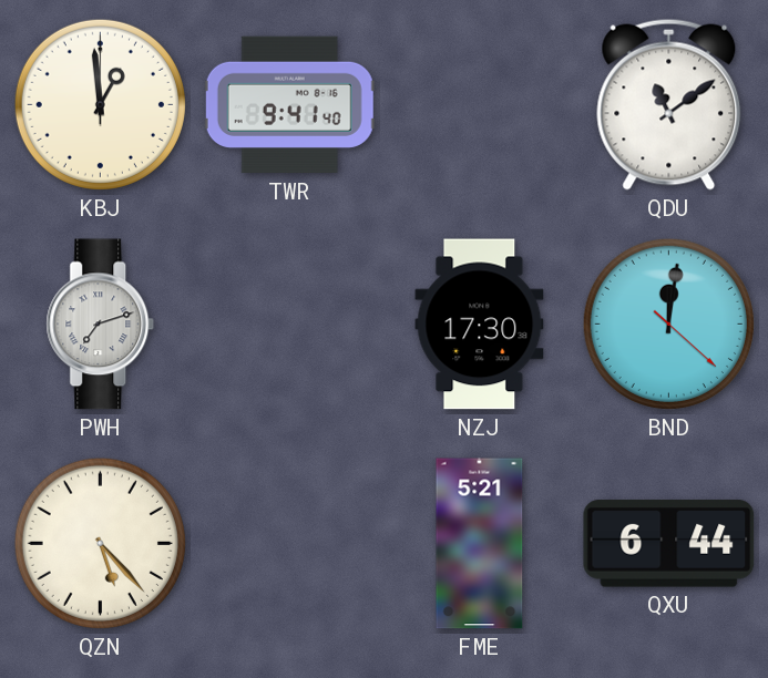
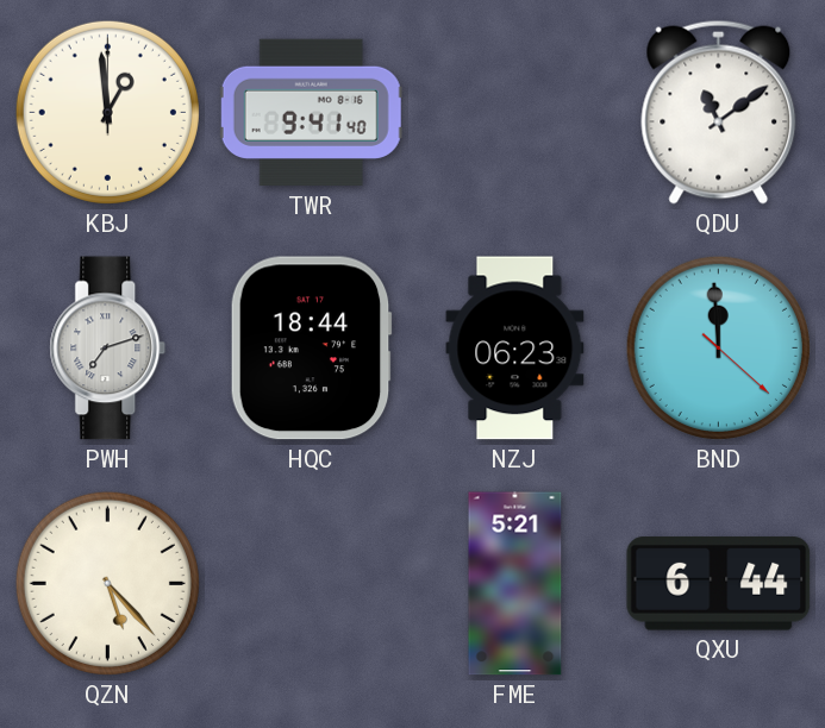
HQC: none -> 18:44 (311, 349)
NZJ: 17:30 -> 06:23 (515, 349)
BND: 12:01 -> 11:59 (718, 347)
